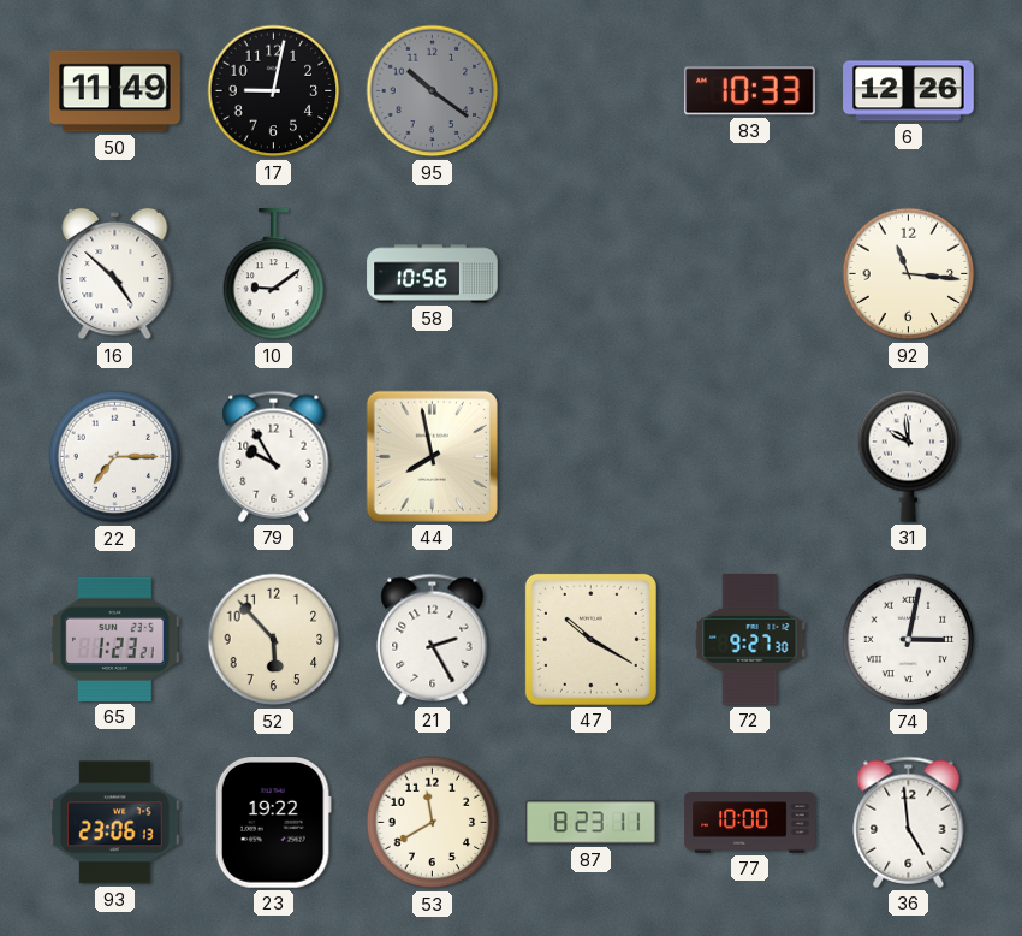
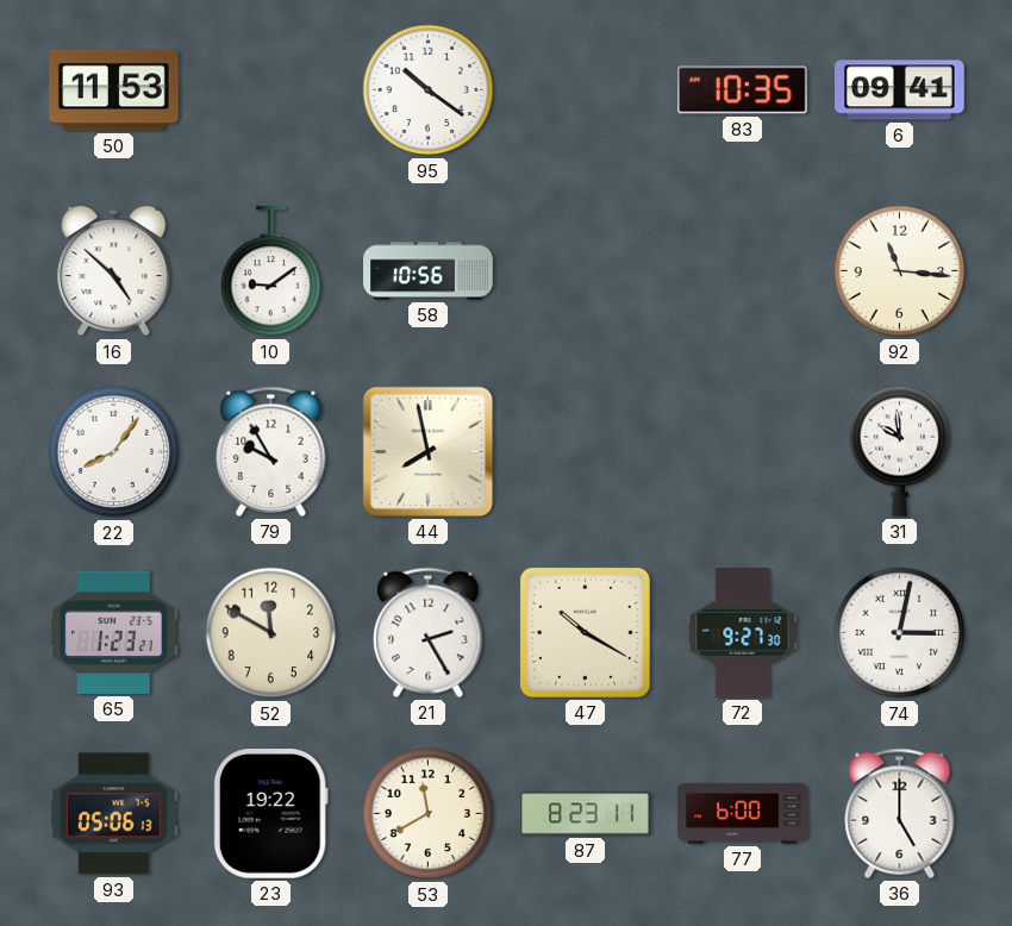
50: 11:49 -> 11:53 (114, 90)
17: 9:02 -> none (274, 91)
95 dial: grey -> white (429, 90)
83: 10:33 -> 10:35 (743, 90)
6: 12:26 -> 09:41 (900, 90)
22: 7:15 -> 8:06 (114, 452)
52: 5:53 -> 11:50 (271, 633)
93: 23:06 -> 05:06 (114, 814)
77: 10:00 -> 6:00 (743, 814)
36: 4:59 -> 5:00 (900, 813)
